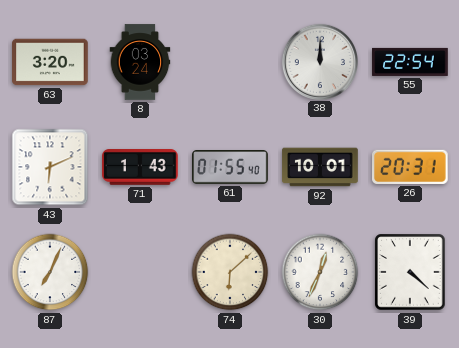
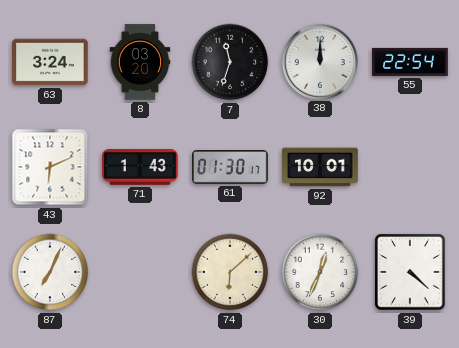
63: 3:20 -> 3:24 (50, 62)
8: 03:24 -> 03:20 (140, 62)
7: none -> 11:33 (230, 62)
61: 01:55 -> 01:30 (230, 168)
26: 20:31 -> none (411, 167)
